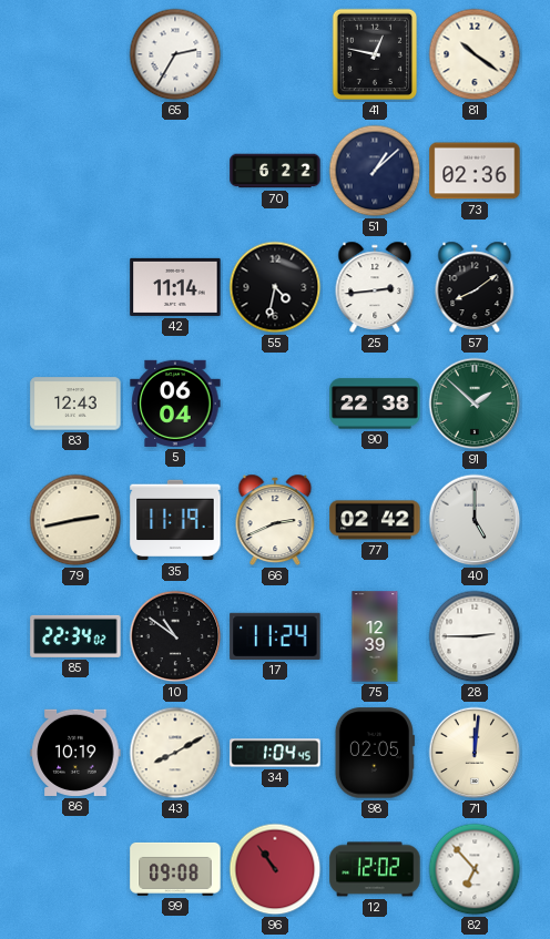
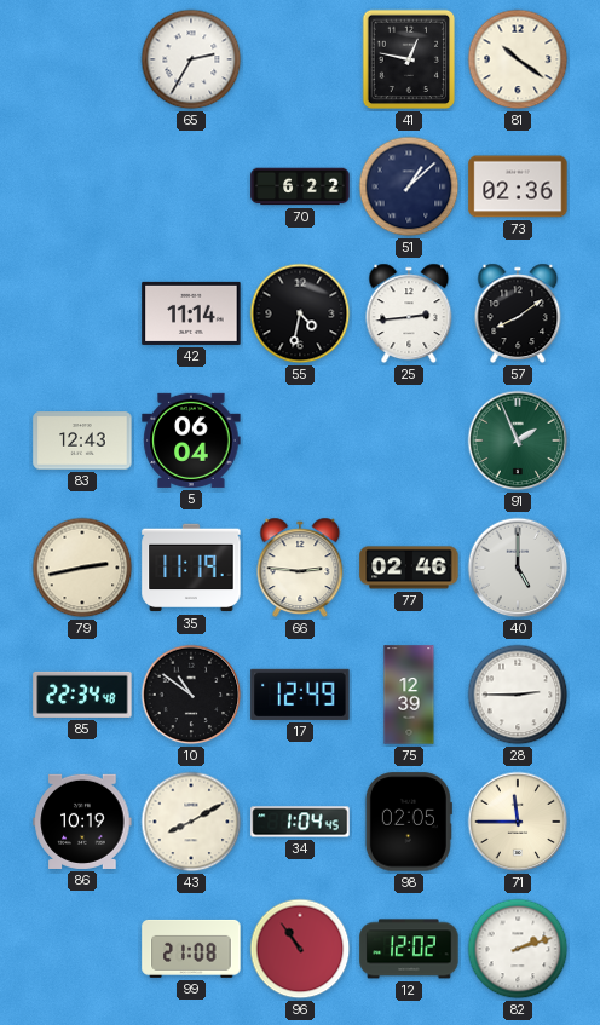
90: 22:38 -> none (375, 404)
91: 1:52 -> 1:56 (518, 440)
66: 2:41 -> 2:46 (300, 568)
77: 02:42 -> 02:46 (409, 568)
85: 22:34:02 -> 22:34:48 (82, 695)
17: 11:24 -> 12:49 (300, 695)
71: 12:01 -> 11:45 (518, 822)
99: 09:08 -> 21:08 (191, 949)
82: 6:53 -> 2:12 (518, 949)
